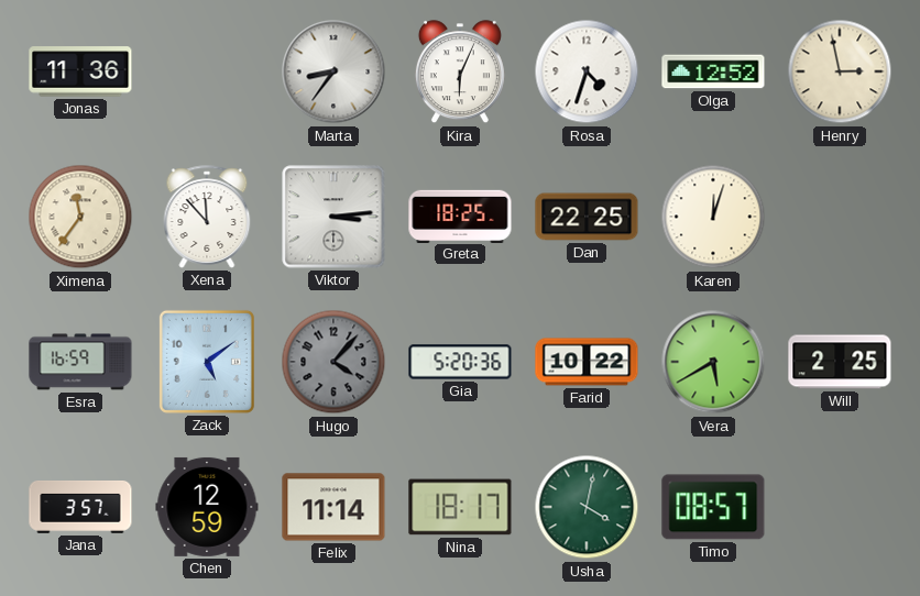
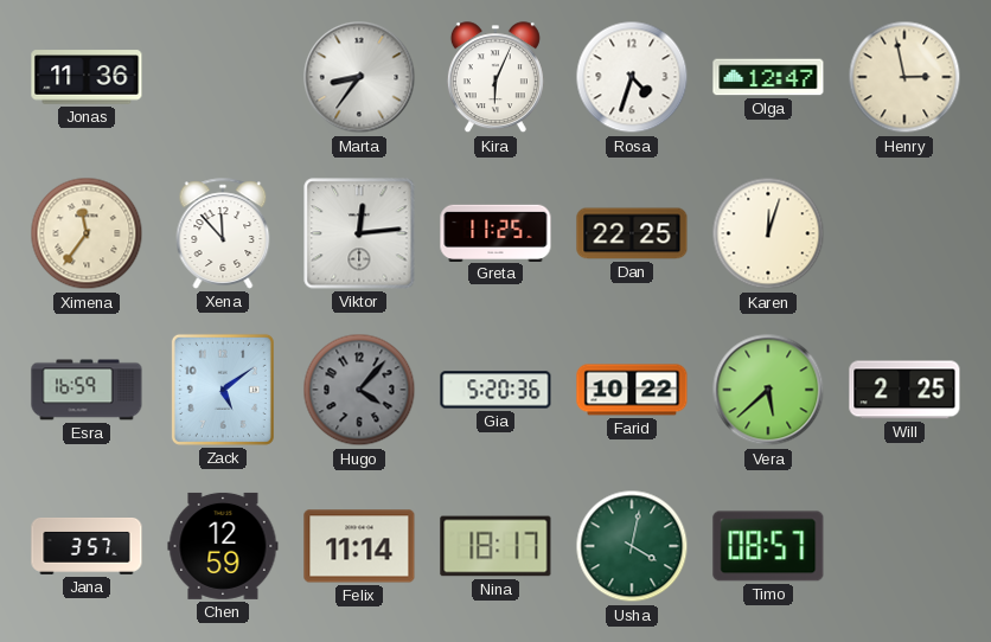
Olga: 12:52 -> 12:47 (768, 77)
Viktor: 3:14 -> 12:14 (359, 233)
Greta: 18:25 -> 11:25 (495, 232)
Vera: 5:40 -> 5:38 (768, 390)
